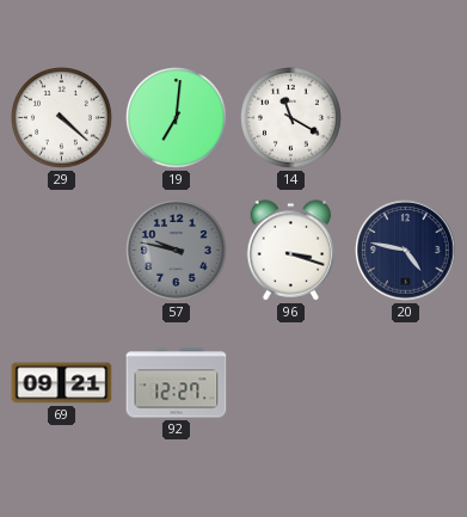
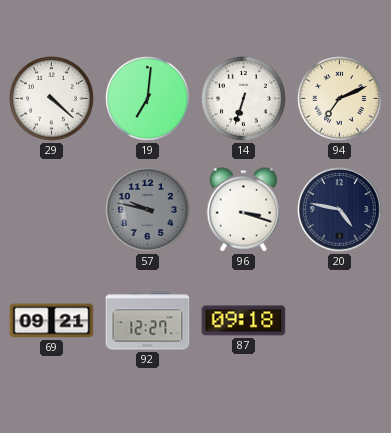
14: 11:20 -> 6:33 (244, 99)
94: none -> 7:11 (340, 99)
87: none -> 09:18 (244, 321)
